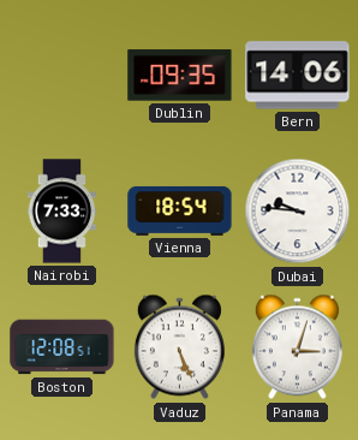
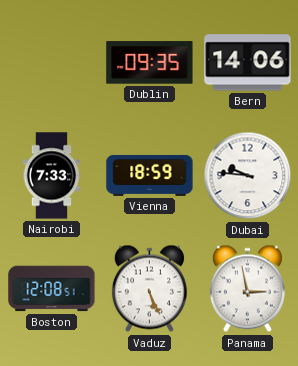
Vienna: 18:54 -> 18:59 (150, 175)
Panama: 3:03 -> 2:58 (247, 289)
